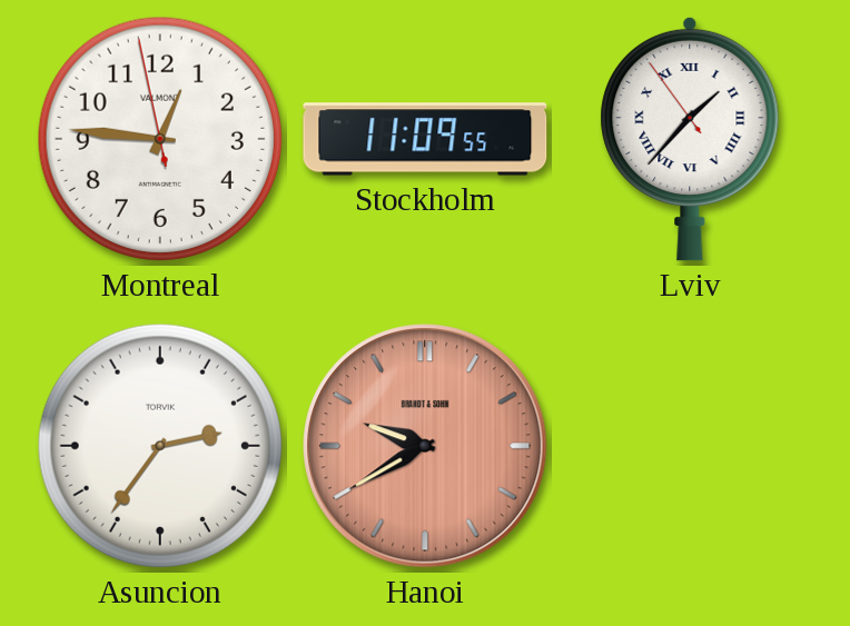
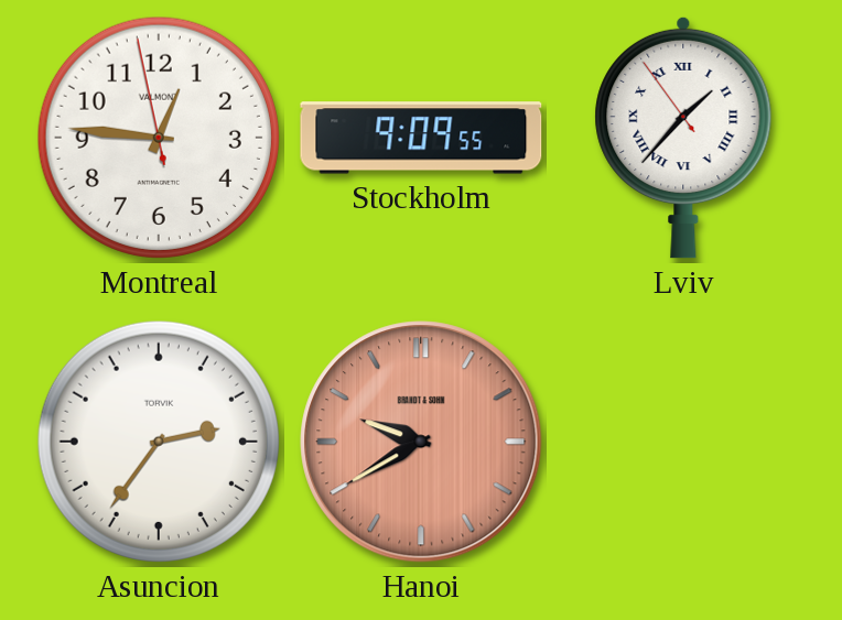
Stockholm: 11:09 -> 9:09 (421, 138)
